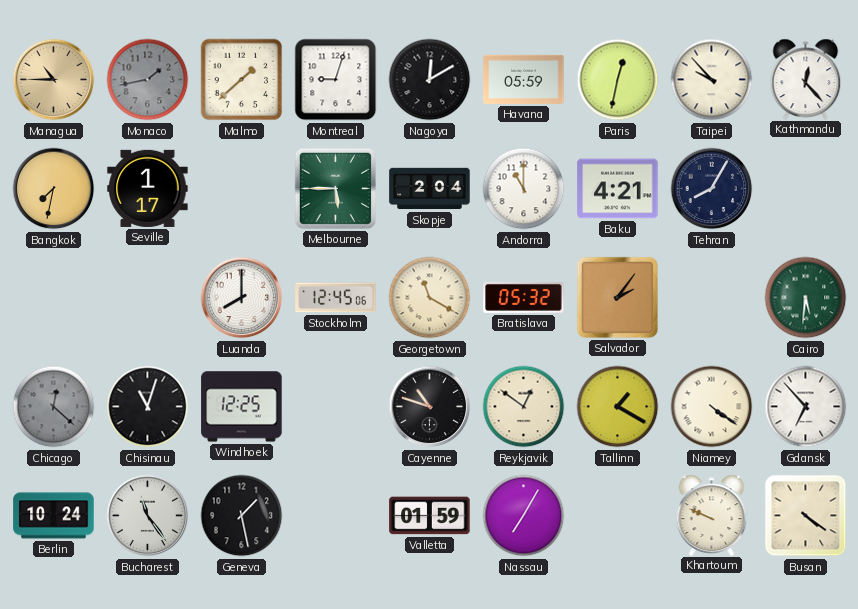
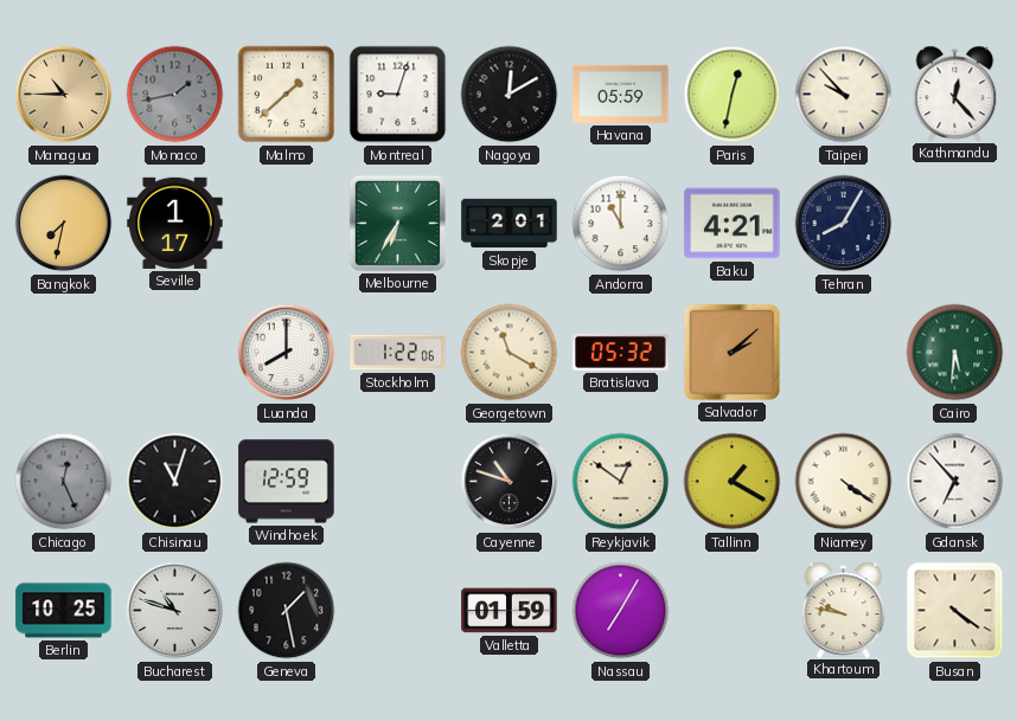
Melbourne: 5:45 -> 6:35 (397, 223)
Skopje: 2:04 -> 2:01 (510, 224)
Stockholm: 12:45 -> 1:22 (398, 353)
Salvador: 2:06 -> 2:08 (731, 352)
Chicago: 12:22 -> 12:26 (64, 482)
Windhoek: 12:25 -> 12:59 (287, 482)
Berlin: 10:24 -> 10:25 (64, 611)
Bucharest: 11:24 -> 10:48 (175, 611)
Khartoum: 9:49 -> 9:47 (844, 610)
